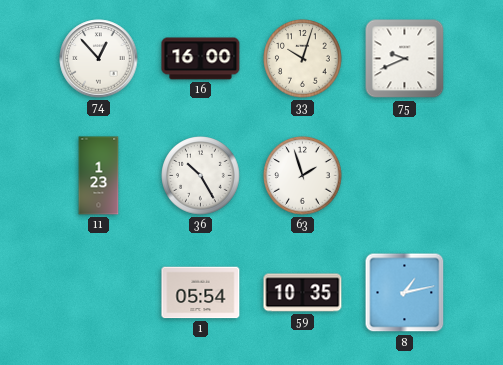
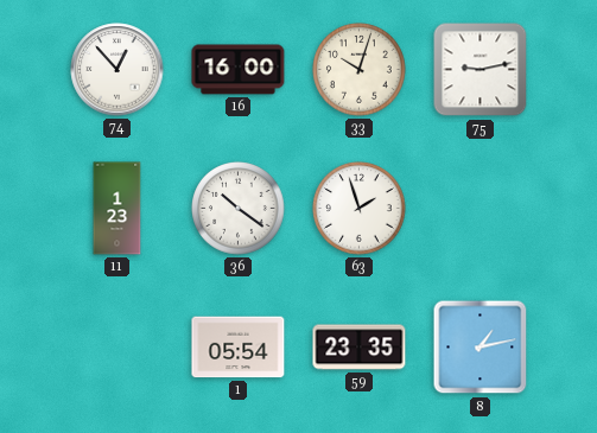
75: 9:41 -> 9:13 (481, 70)
36: 10:25 -> 10:21 (239, 209)
59: 10:35 -> 23:35 (360, 348)
